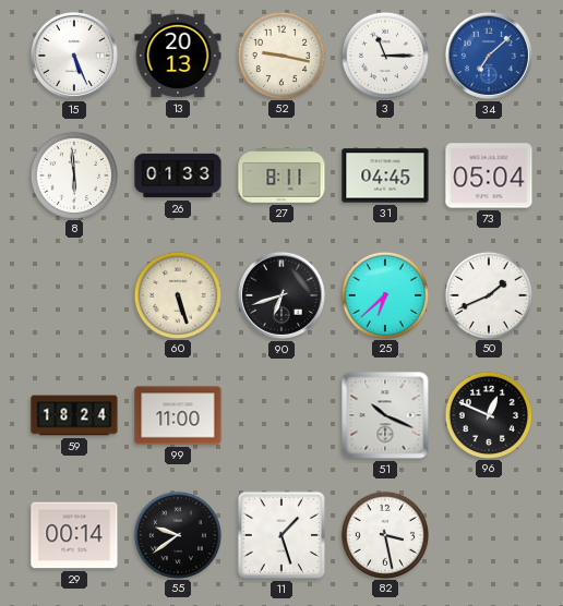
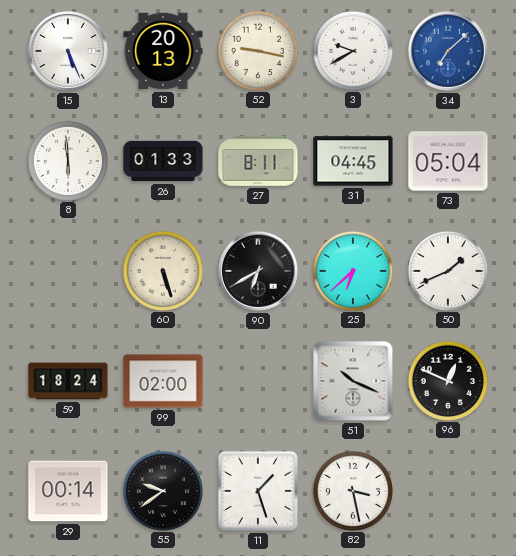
3: 11:15 -> 9:40 (352, 50)
90: 6:42 -> 6:40 (258, 271)
99: 11:00 -> 02:00 (163, 381)
